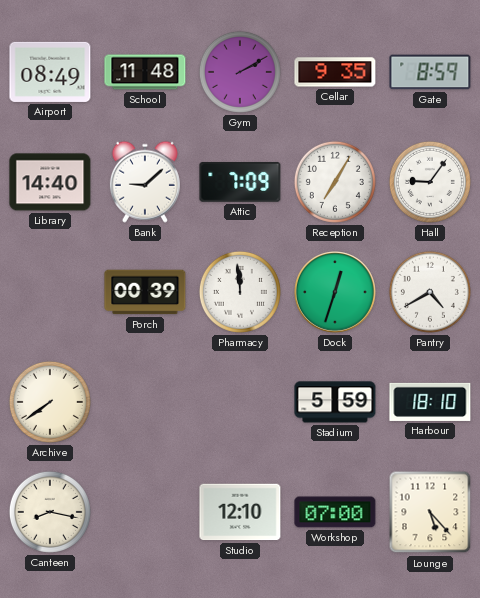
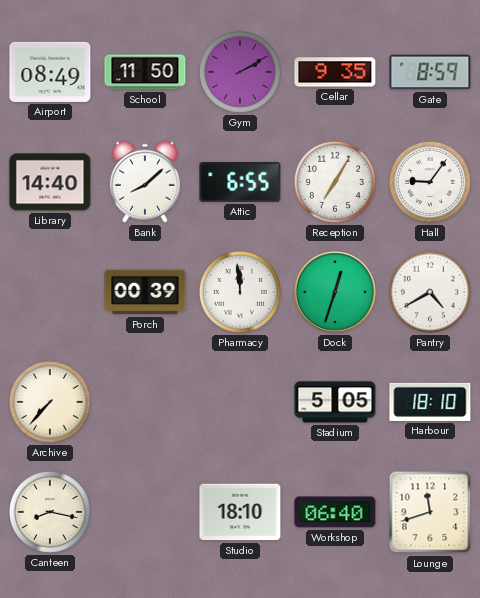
School: 11:48 -> 11:50 (145, 72)
Bank: 9:08 -> 8:08 (145, 182)
Attic: 7:09 -> 6:55 (240, 183)
Archive: 7:39 -> 7:37 (50, 402)
Stadium: 5:59 -> 5:05 (335, 402)
Studio: 12:10 -> 18:10 (240, 512)
Workshop: 07:00 -> 06:40 (335, 512)
Lounge: 5:23 -> 11:42 (430, 512)
